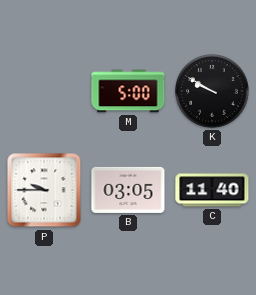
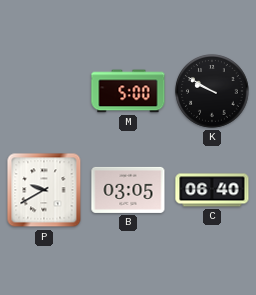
P: 9:45 -> 9:40 (44, 190)
C: 11:40 -> 06:40 (212, 190)
